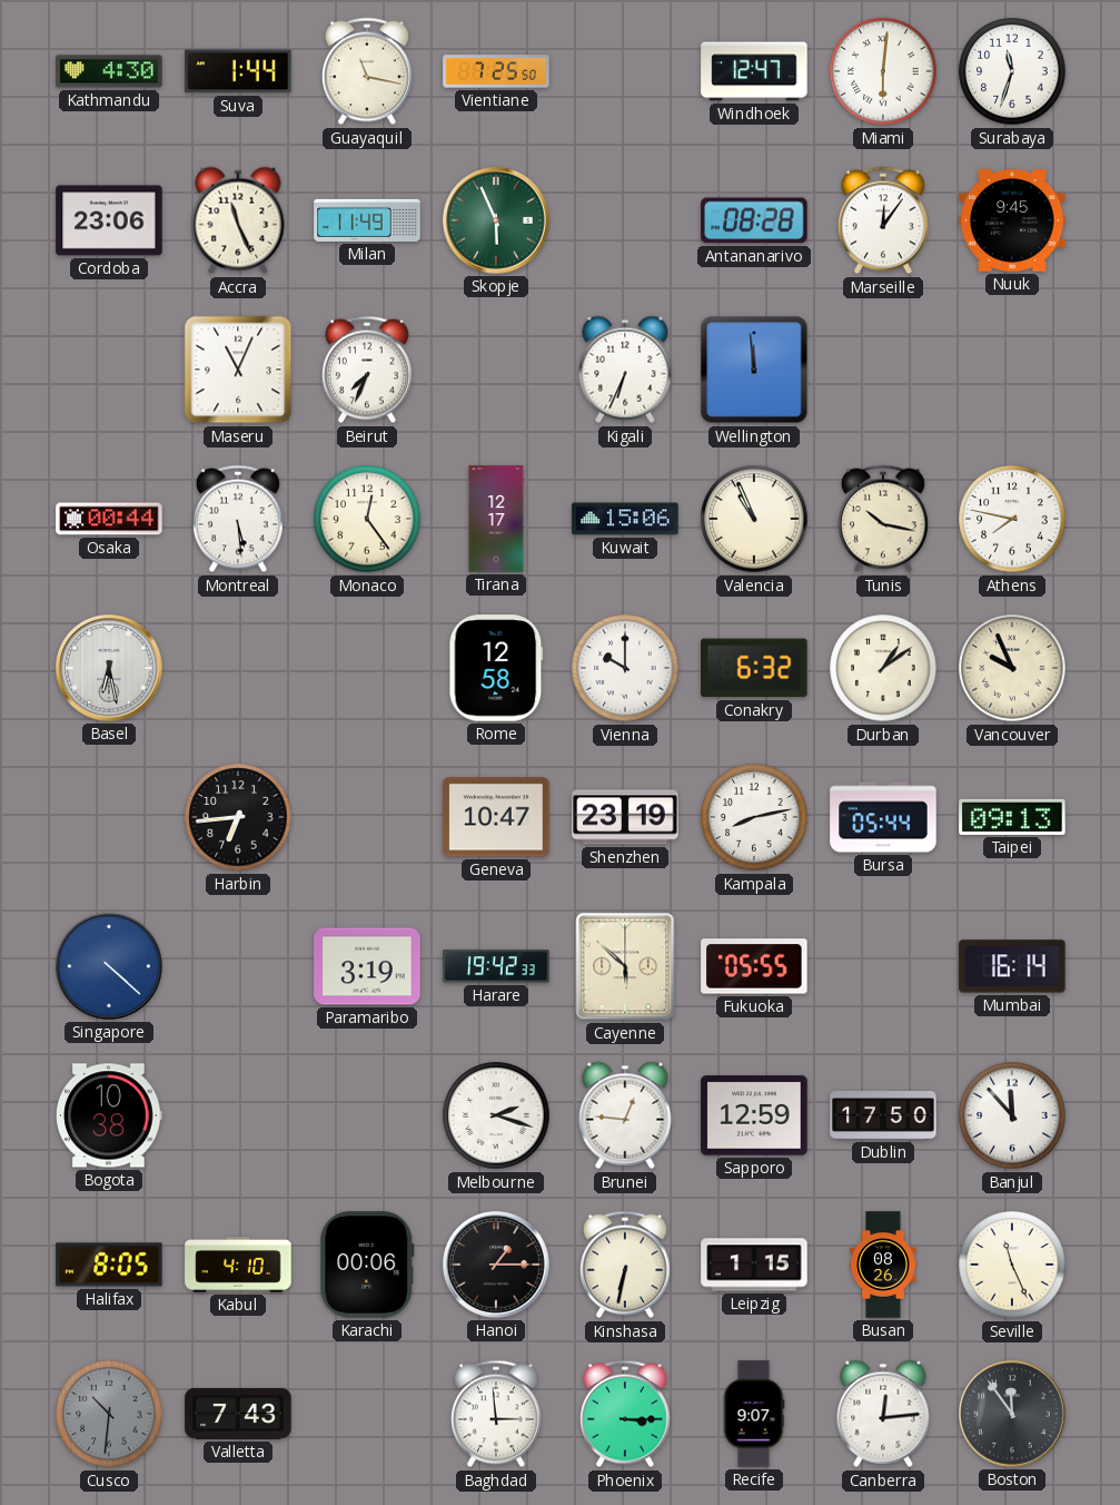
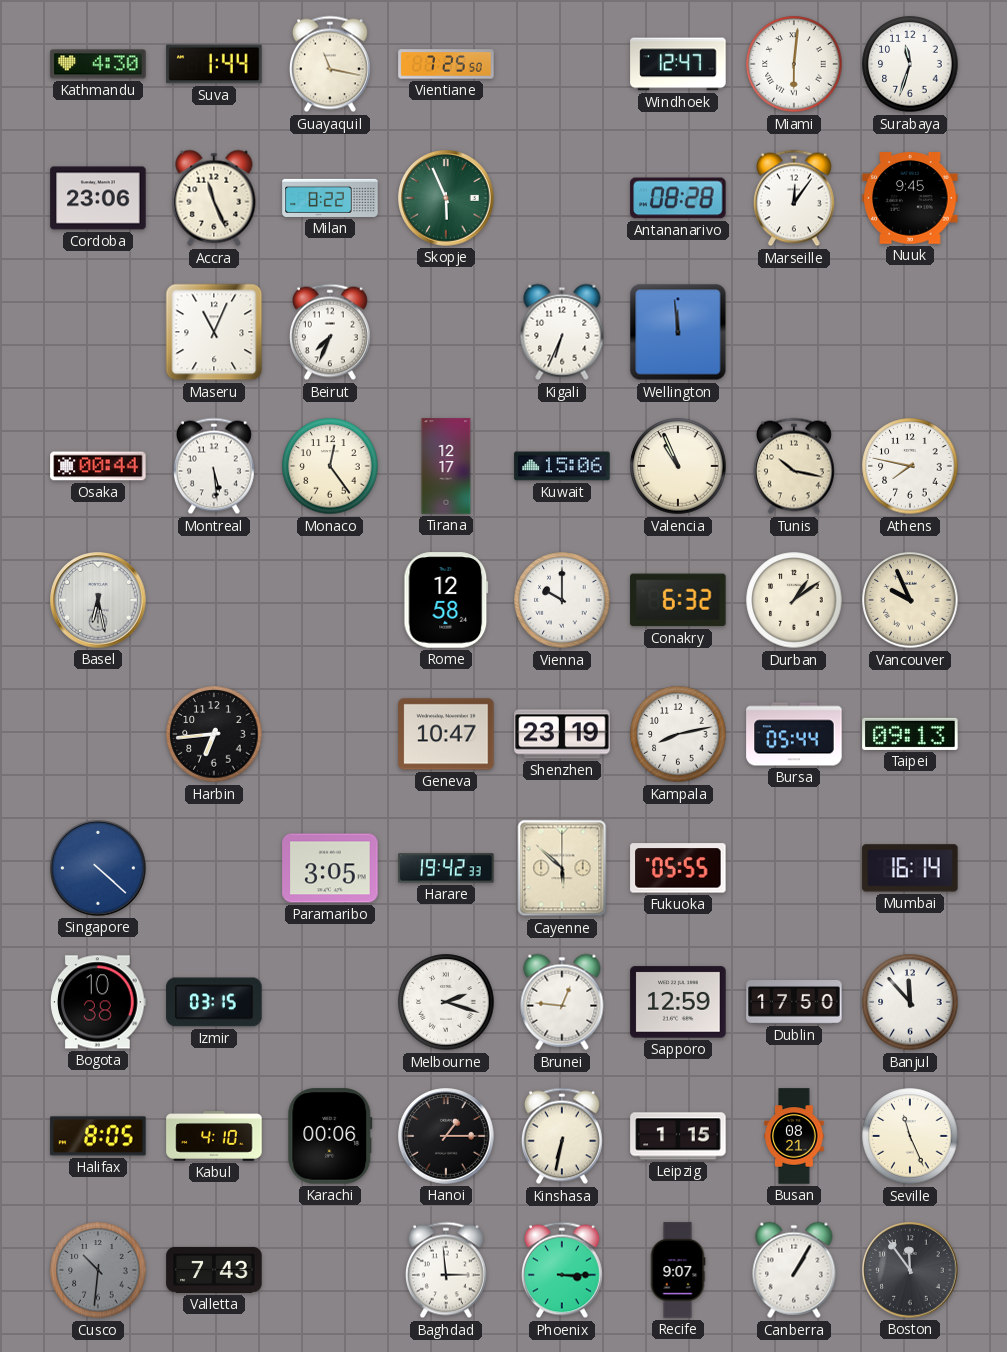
Milan: 11:49 -> 8:22 (330, 198)
Paramaribo: 3:19 -> 3:05 (330, 868)
Izmir: none -> 03:15 (214, 1002)
Busan: 08:26 -> 08:21 (794, 1136)
Canberra: 12:14 -> 1:05 (794, 1270)
